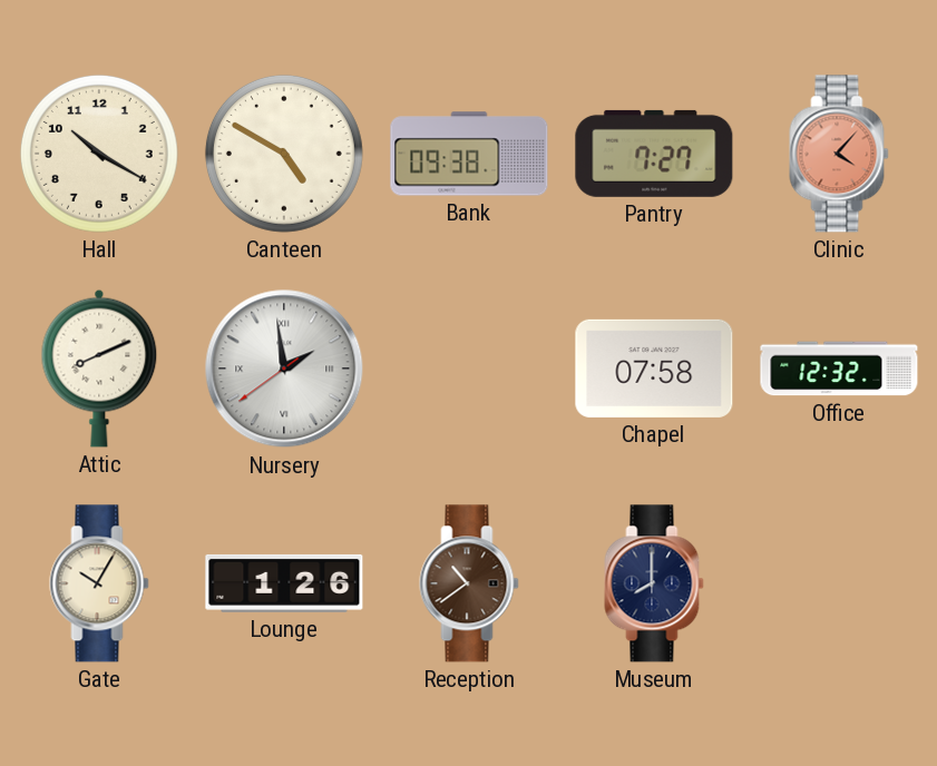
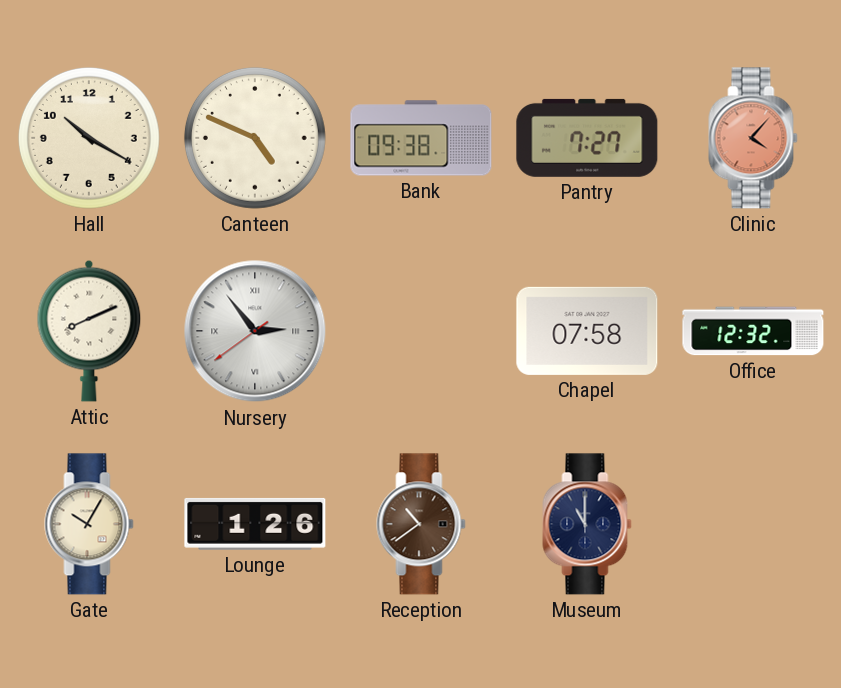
Canteen: 4:50 -> 4:49 (255, 138)
Nursery: 1:58 -> 2:53 (255, 331)
Museum: 8:00 -> 11:00 (587, 524)
